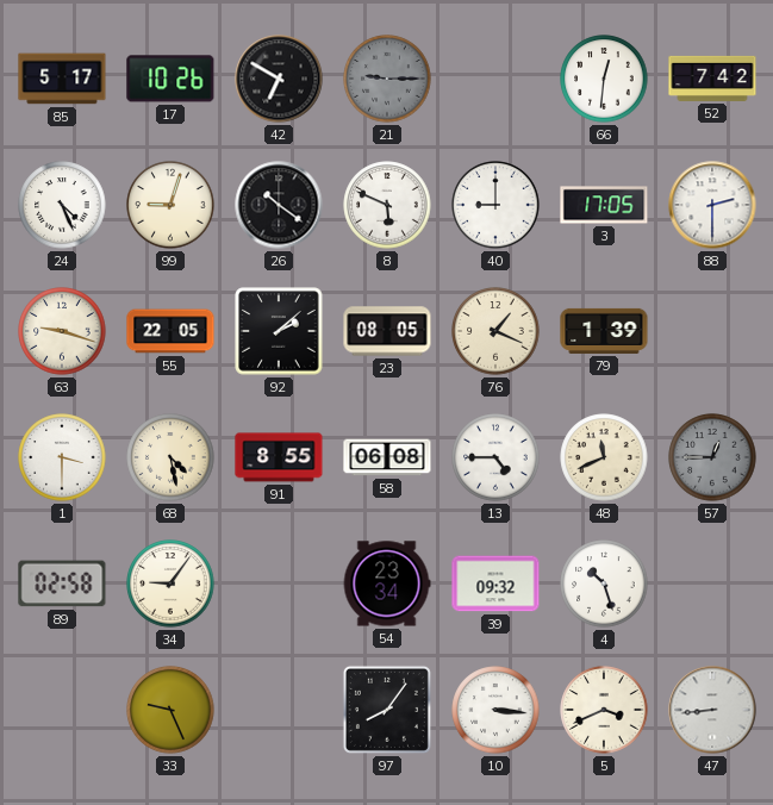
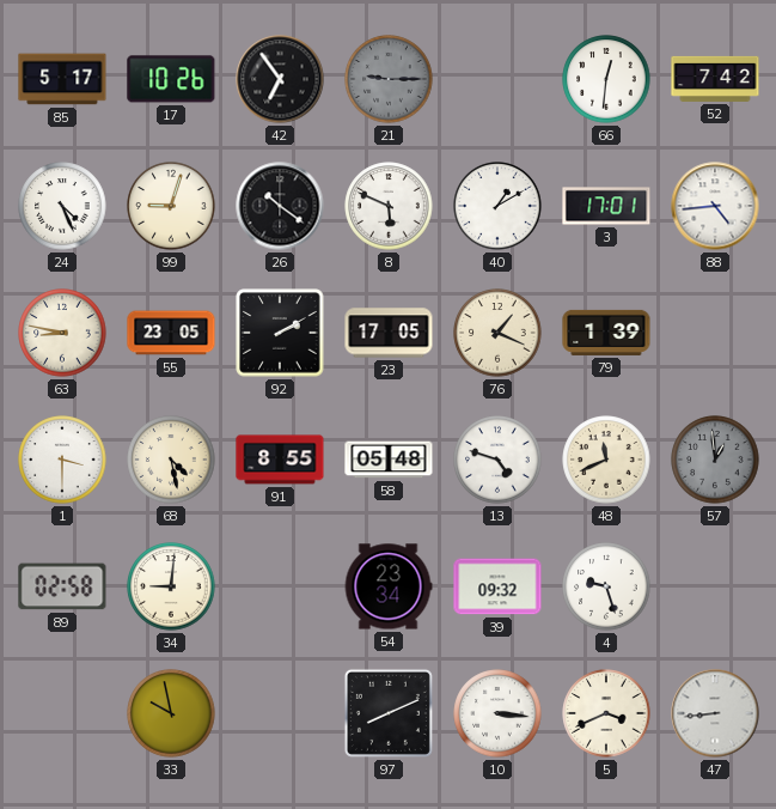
42: 6:50 -> 6:54 (280, 79)
40: 9:00 -> 1:10 (497, 206)
3: 17:05 -> 17:01 (606, 206)
88: 2:30 -> 4:44 (715, 206)
63: 9:18 -> 8:47 (62, 333)
55: 22:05 -> 23:05 (171, 333)
92: 2:08 -> 2:10 (280, 333)
23: 08:05 -> 17:05 (389, 333)
58: 06:08 -> 05:48 (389, 460)
13: 4:45 -> 4:48 (497, 460)
57: 12:45 -> 12:59 (715, 460)
34: 9:06 -> 9:01 (171, 586)
4: 10:27 -> 9:27 (606, 586)
33: 9:26 -> 9:58 (171, 713)
97: 8:06 -> 8:11 (389, 713)
